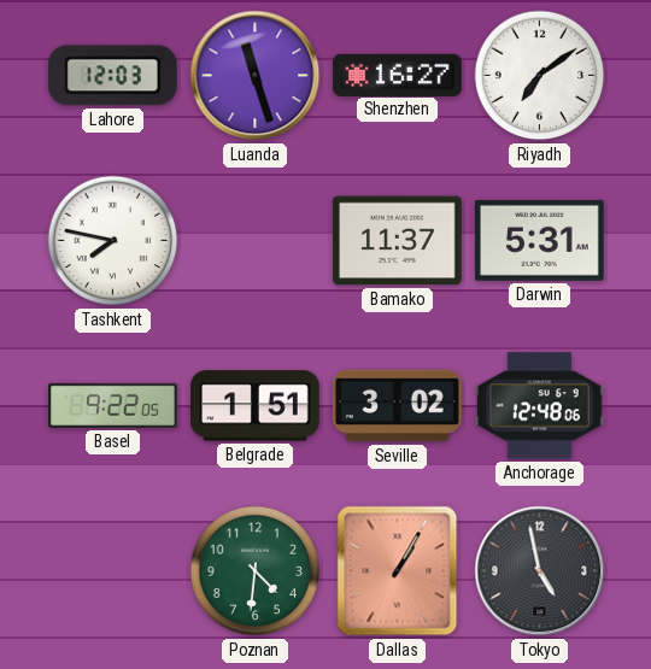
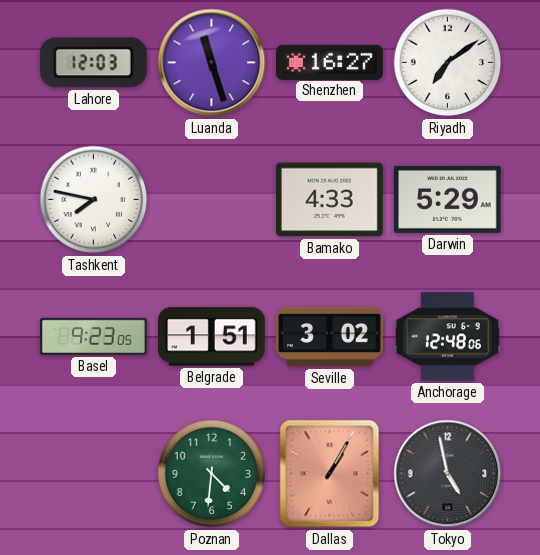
Bamako: 11:37 -> 4:33 (330, 200)
Darwin: 5:31 -> 5:29 (448, 199)
Basel: 9:22 -> 9:23 (94, 336)
